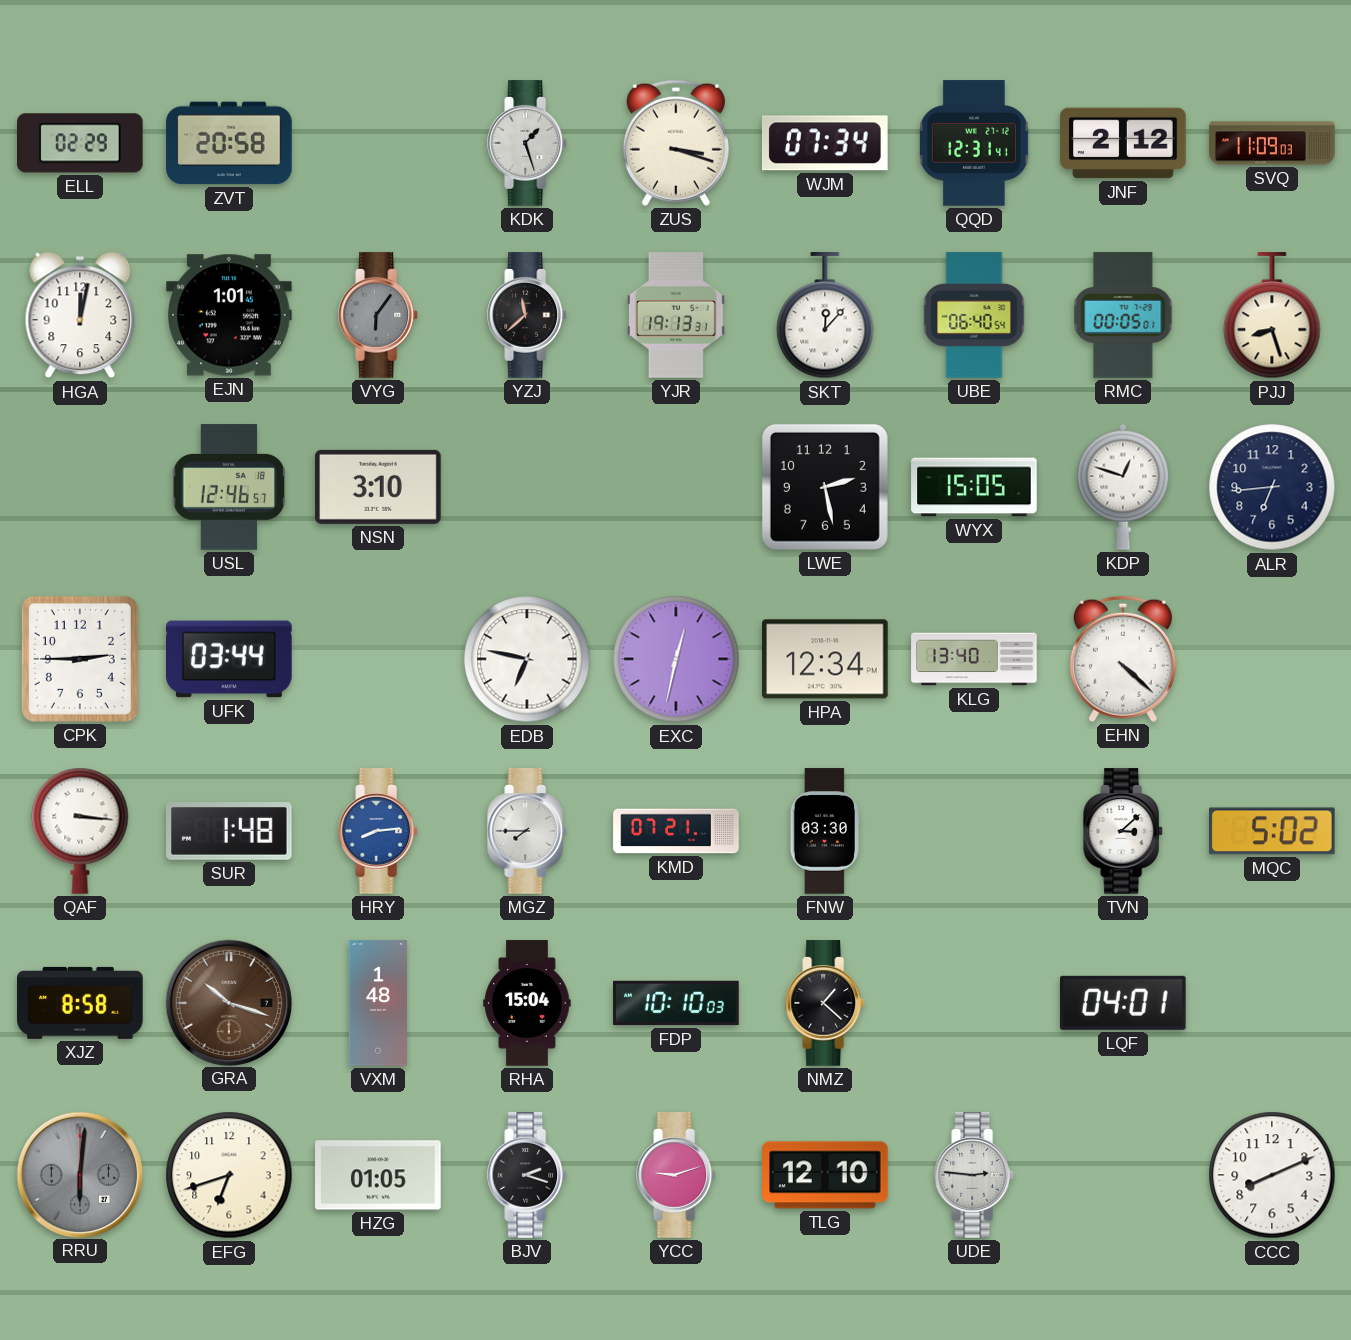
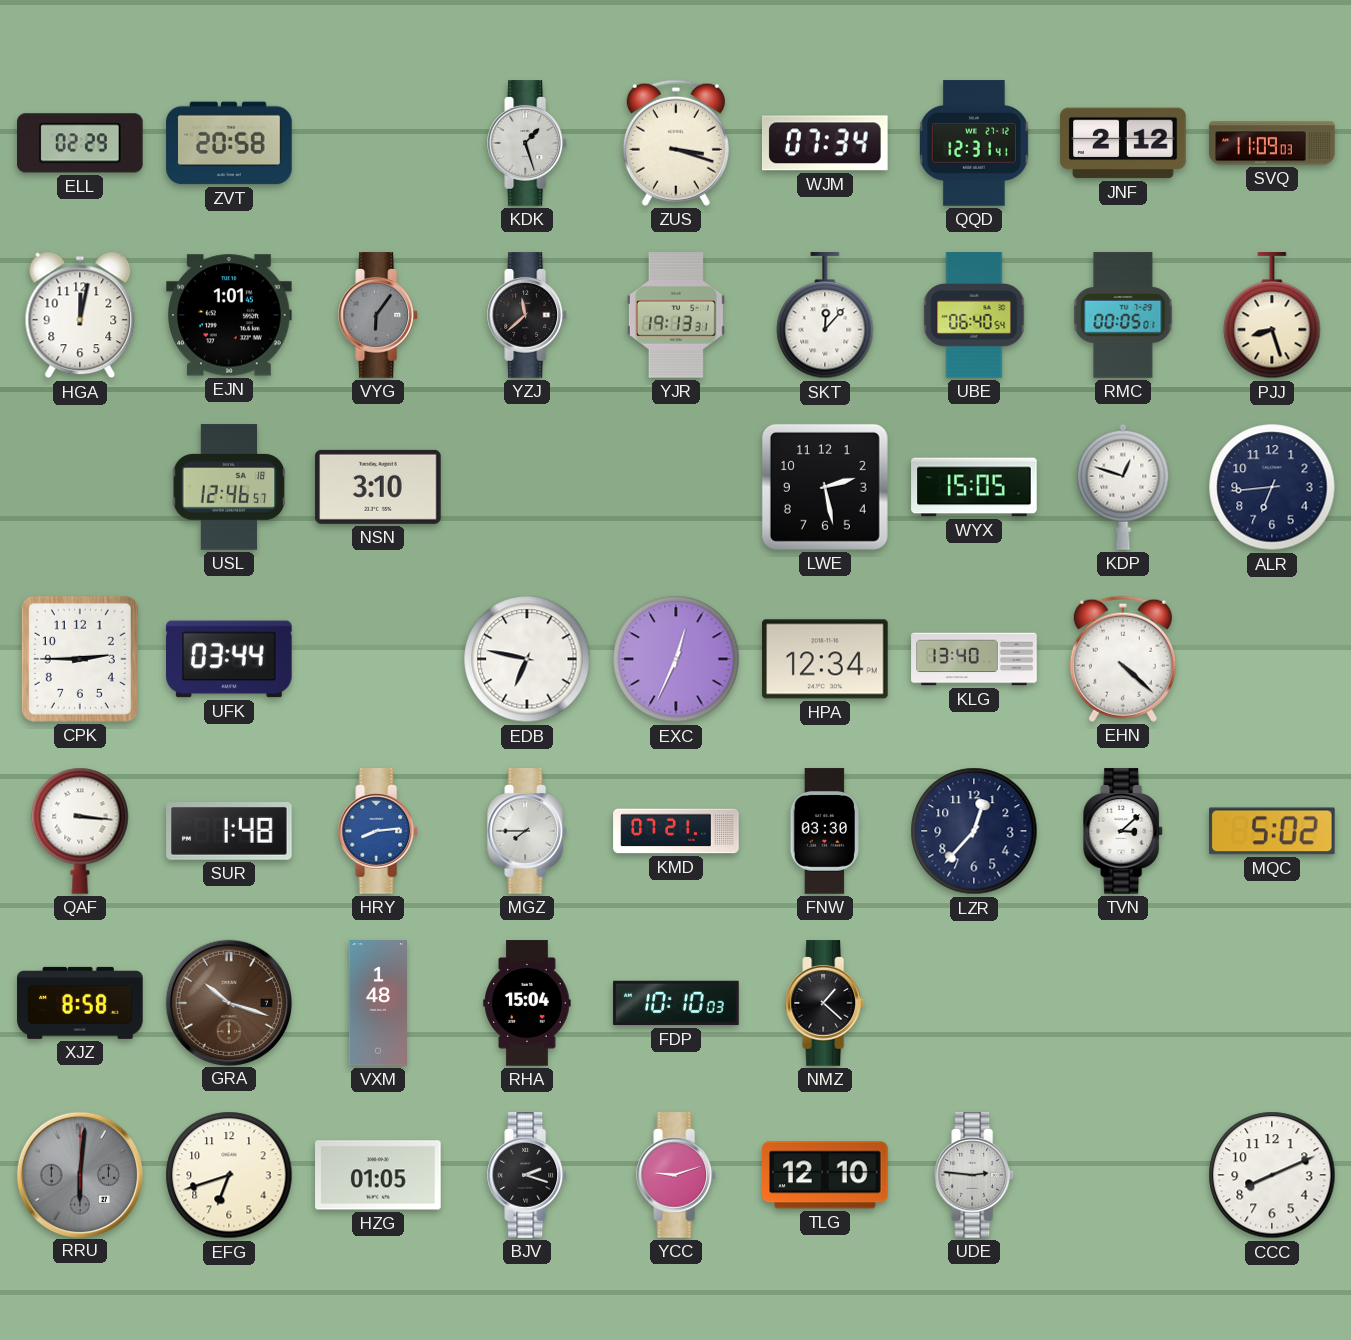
EXC: 12:32 -> 12:34 (676, 659)
LZR: none -> 12:37 (974, 831)
LQF: 04:01 -> none (1123, 1003)
